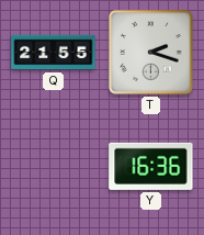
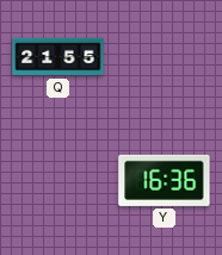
T: 2:18 -> none (151, 53)
